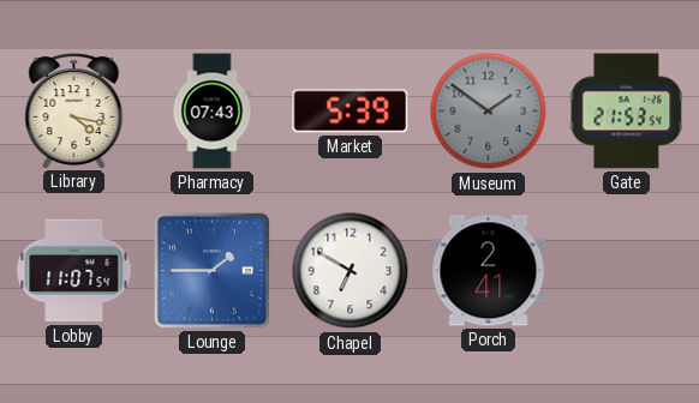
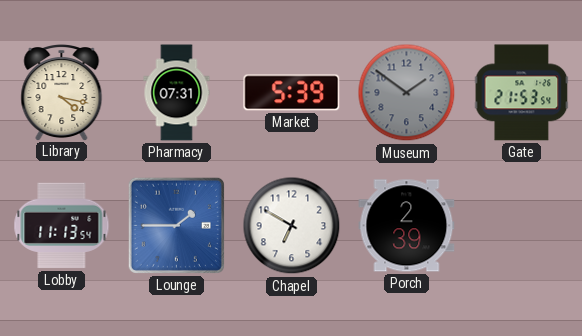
Pharmacy: 07:43 -> 07:31 (177, 93)
Lobby: 11:07 -> 11:13 (62, 226)
Porch: 2:41 -> 2:39 (407, 226)
